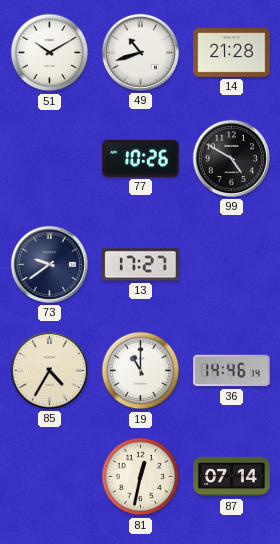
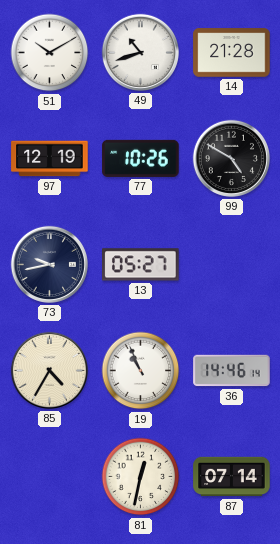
97: none -> 12:19 (50, 159)
73: 9:39 -> 9:43 (49, 264)
13: 17:27 -> 05:27 (141, 265)
19: 11:00 -> 10:56 (141, 371)
